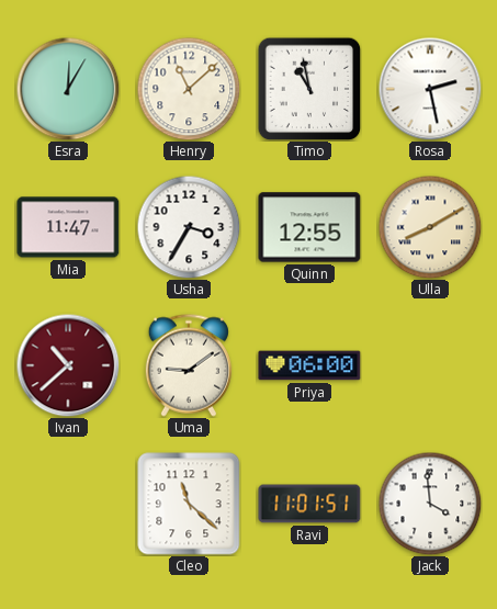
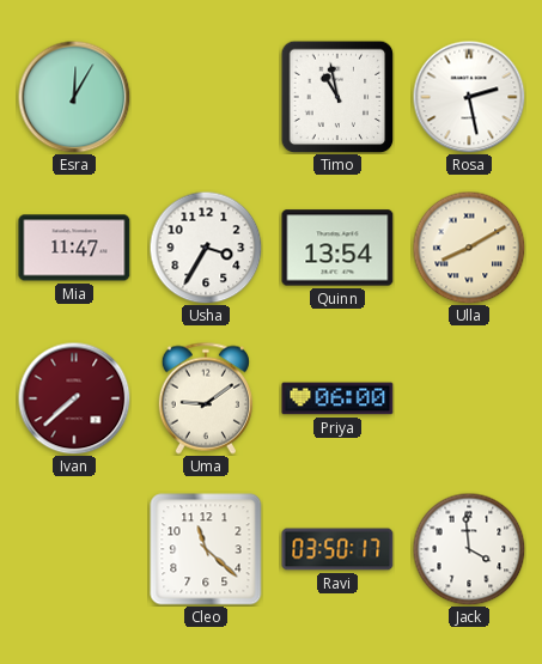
Henry: 11:08 -> none (189, 89)
Quinn: 12:55 -> 13:54 (337, 248)
Ivan: 10:38 -> 7:38 (74, 398)
Ravi: 11:01 -> 03:50 (337, 549)
